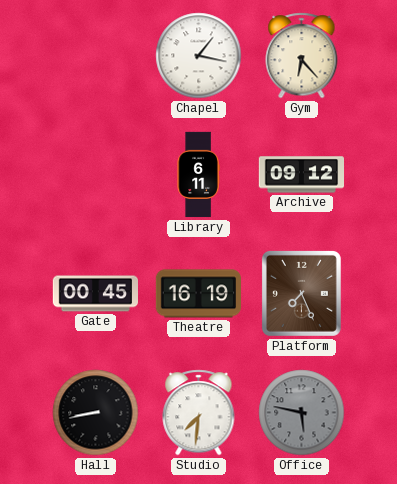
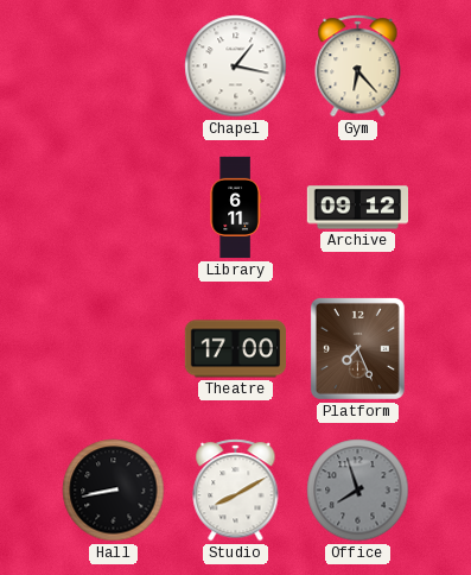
Gate: 00:45 -> none (95, 294)
Theatre: 16:19 -> 17:00 (235, 349)
Studio: 7:31 -> 8:10 (236, 491)
Office: 5:47 -> 7:57 (358, 491)
